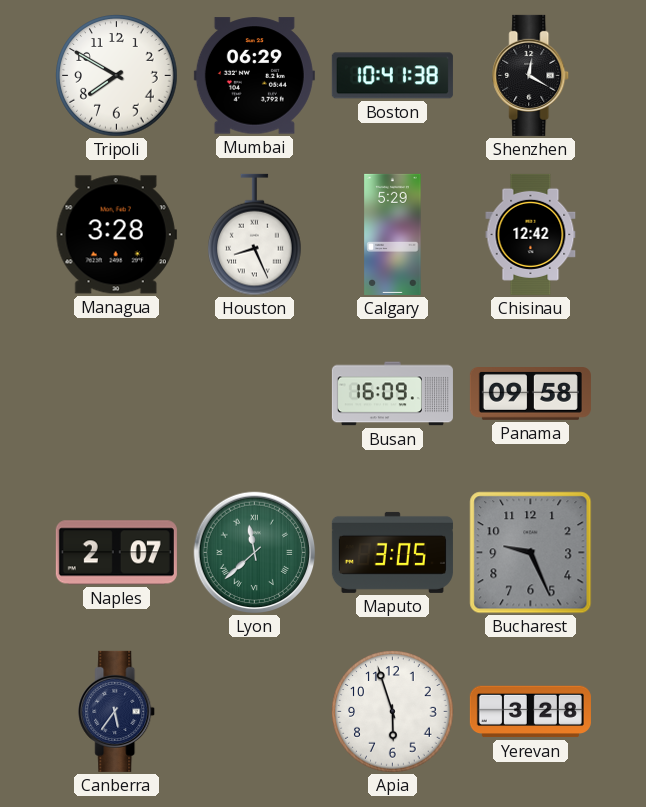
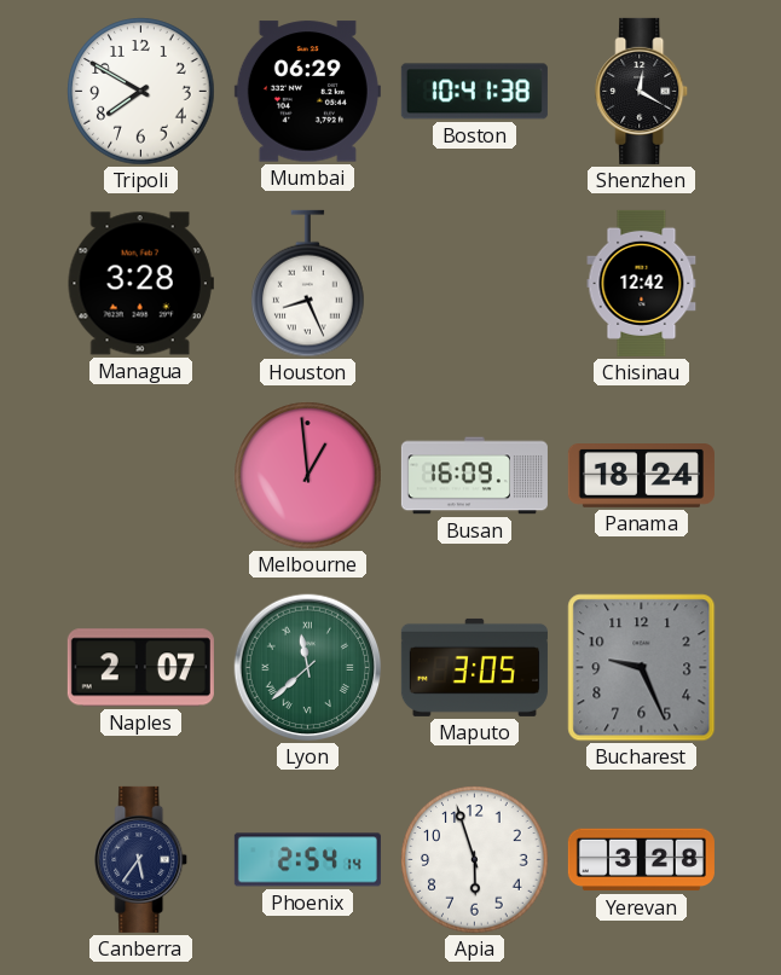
Calgary: 5:29 -> none (393, 234)
Melbourne: none -> 12:59 (308, 476)
Panama: 09:58 -> 18:24 (641, 476)
Phoenix: none -> 2:54 (307, 860)
